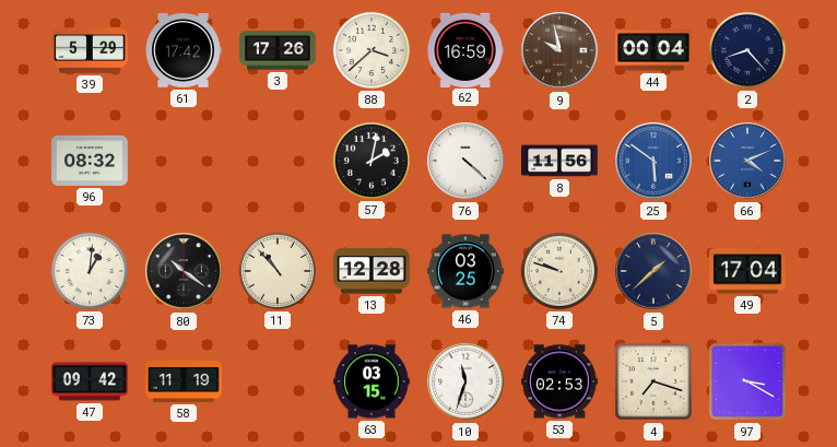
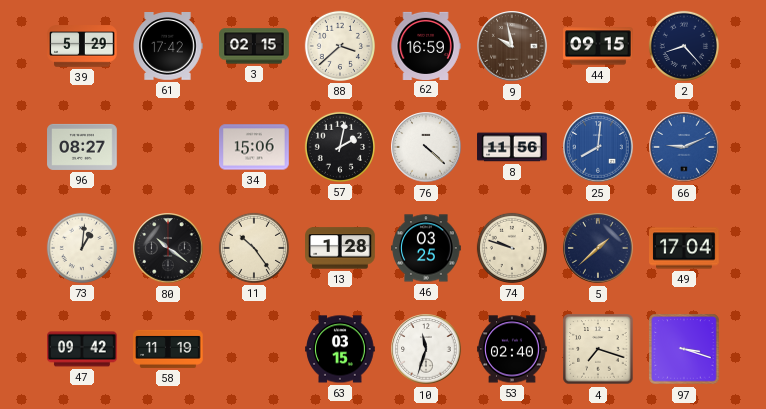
3: 17:26 -> 02:15 (254, 46)
44: 00:04 -> 09:15 (598, 46)
96: 08:32 -> 08:27 (82, 147)
34: none -> 15:06 (254, 147)
25: 5:51 -> 8:01 (598, 147)
66: 4:11 -> 9:11 (684, 147)
11: 10:53 -> 10:24 (254, 248)
13: 12:28 -> 1:28 (340, 248)
53: 02:53 -> 02:40 (512, 349)
97: 3:20 -> 3:18 (684, 349)
